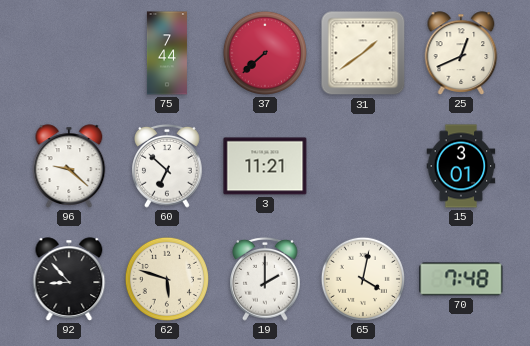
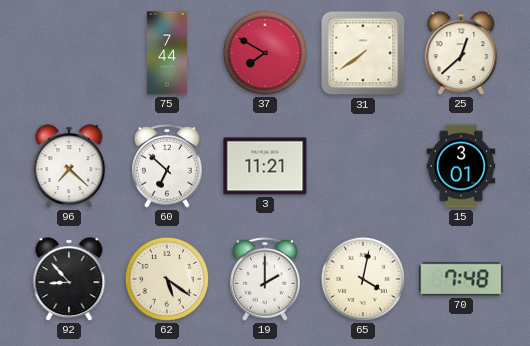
37: 7:38 -> 7:50 (265, 53)
31: 1:39 -> 7:39 (363, 53)
25: 12:41 -> 12:38 (461, 53)
96: 9:22 -> 7:22 (69, 166)
62: 5:48 -> 5:21 (167, 279)
